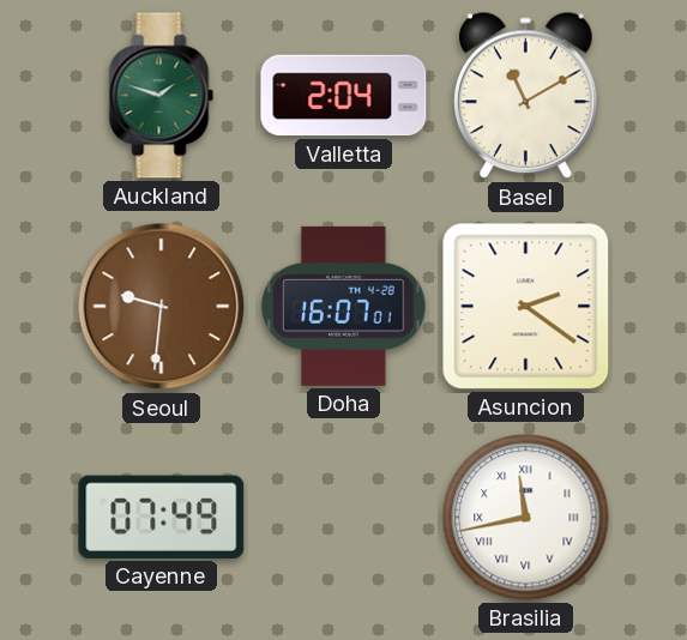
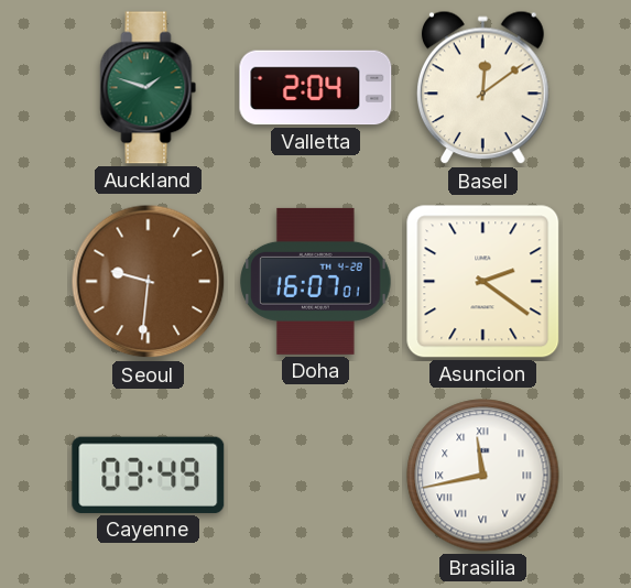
Basel: 11:10 -> 12:09 (483, 88)
Cayenne: 07:49 -> 03:49 (149, 475)
